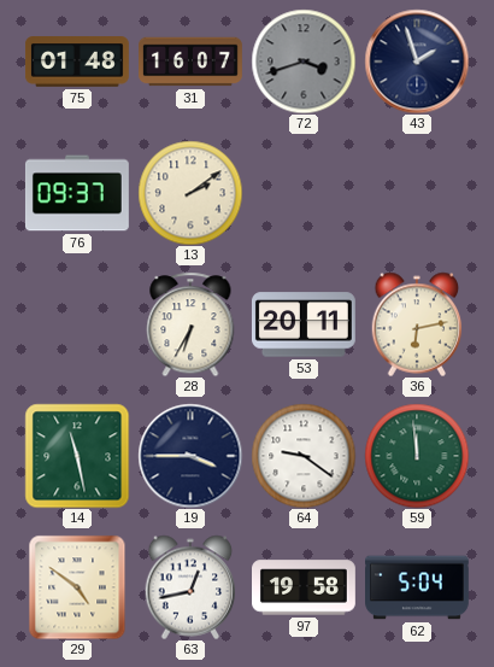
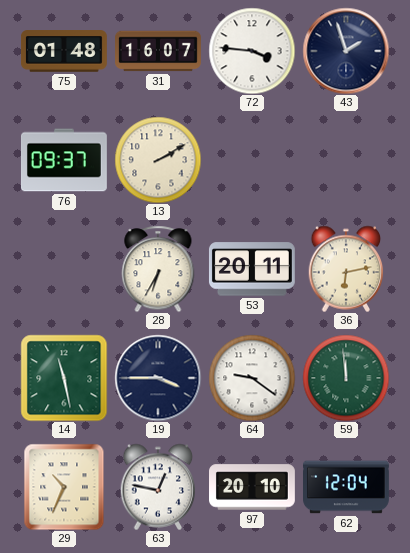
72: 3:42 -> 3:46 (252, 51)
72 dial: grey -> white (252, 51)
13: 2:09 -> 2:10 (158, 160)
29: 4:51 -> 10:34 (64, 487)
63: 12:43 -> 12:47 (158, 487)
97: 19:58 -> 20:10 (253, 487)
62: 5:04 -> 12:04 (347, 487)
